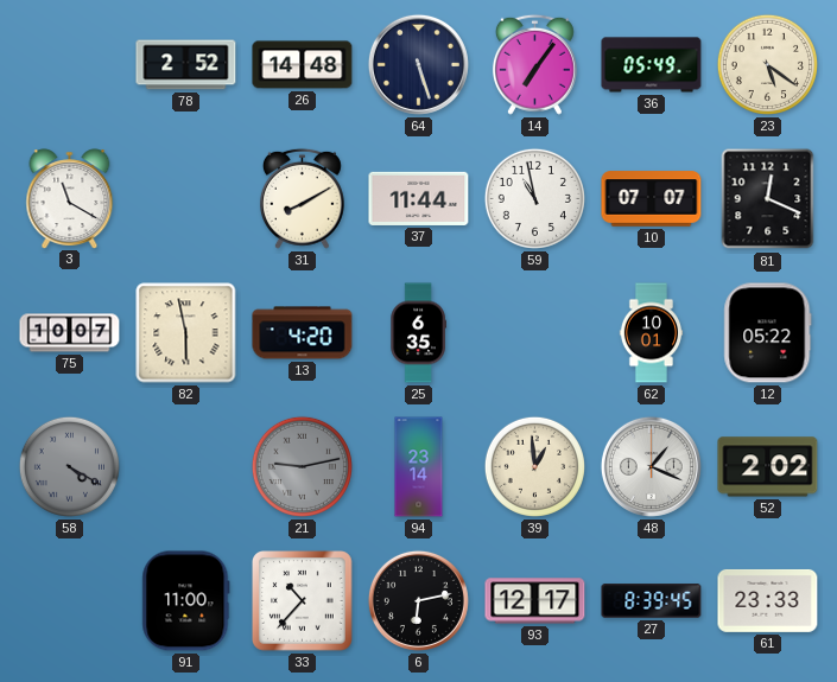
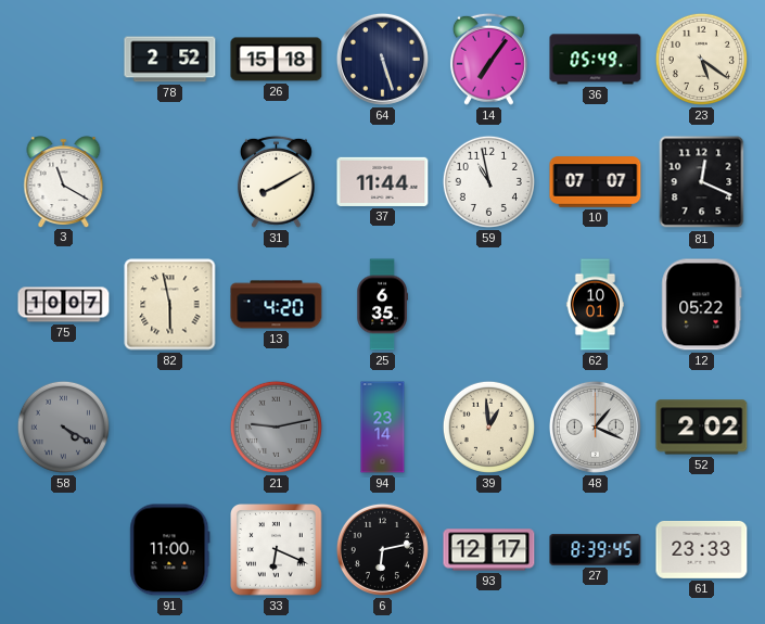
26: 14:48 -> 15:18 (277, 60)
33: 10:37 -> 6:19 (277, 550)
